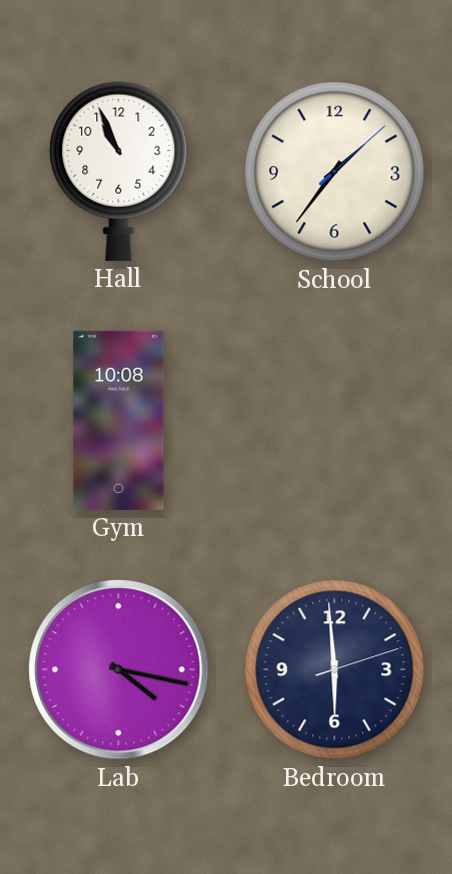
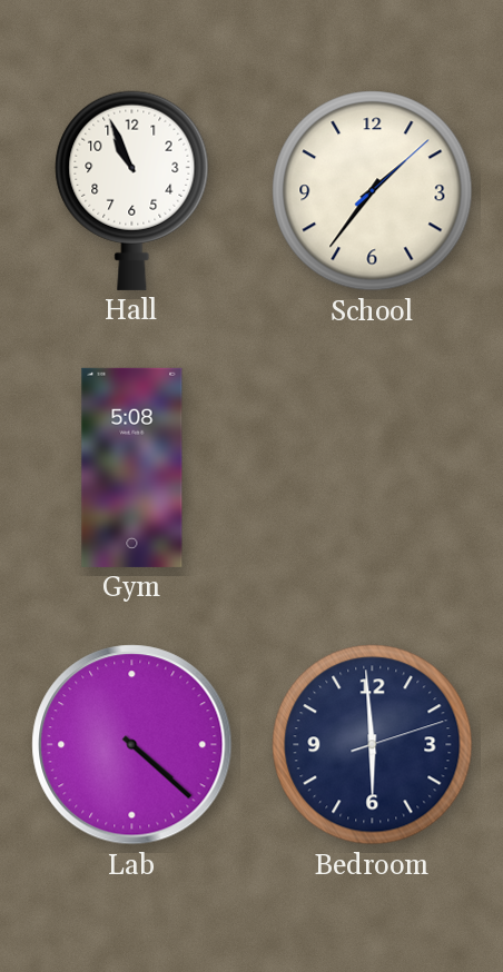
Gym: 10:08 -> 5:08 (132, 467)
Lab: 4:17 -> 4:22 (132, 745)
